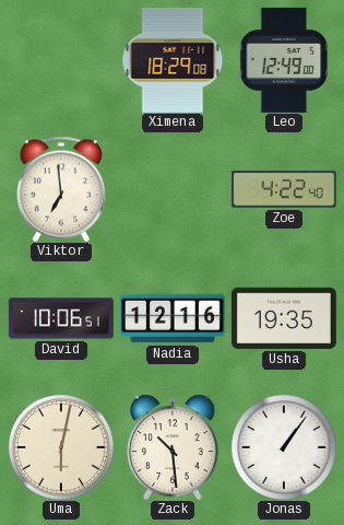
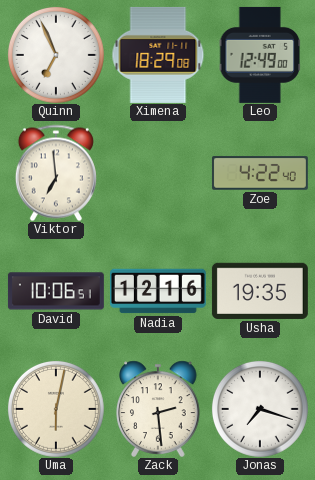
Quinn: none -> 6:56 (56, 55)
Zack: 10:29 -> 2:29 (158, 409)
Jonas: 1:06 -> 7:18 (260, 409)
